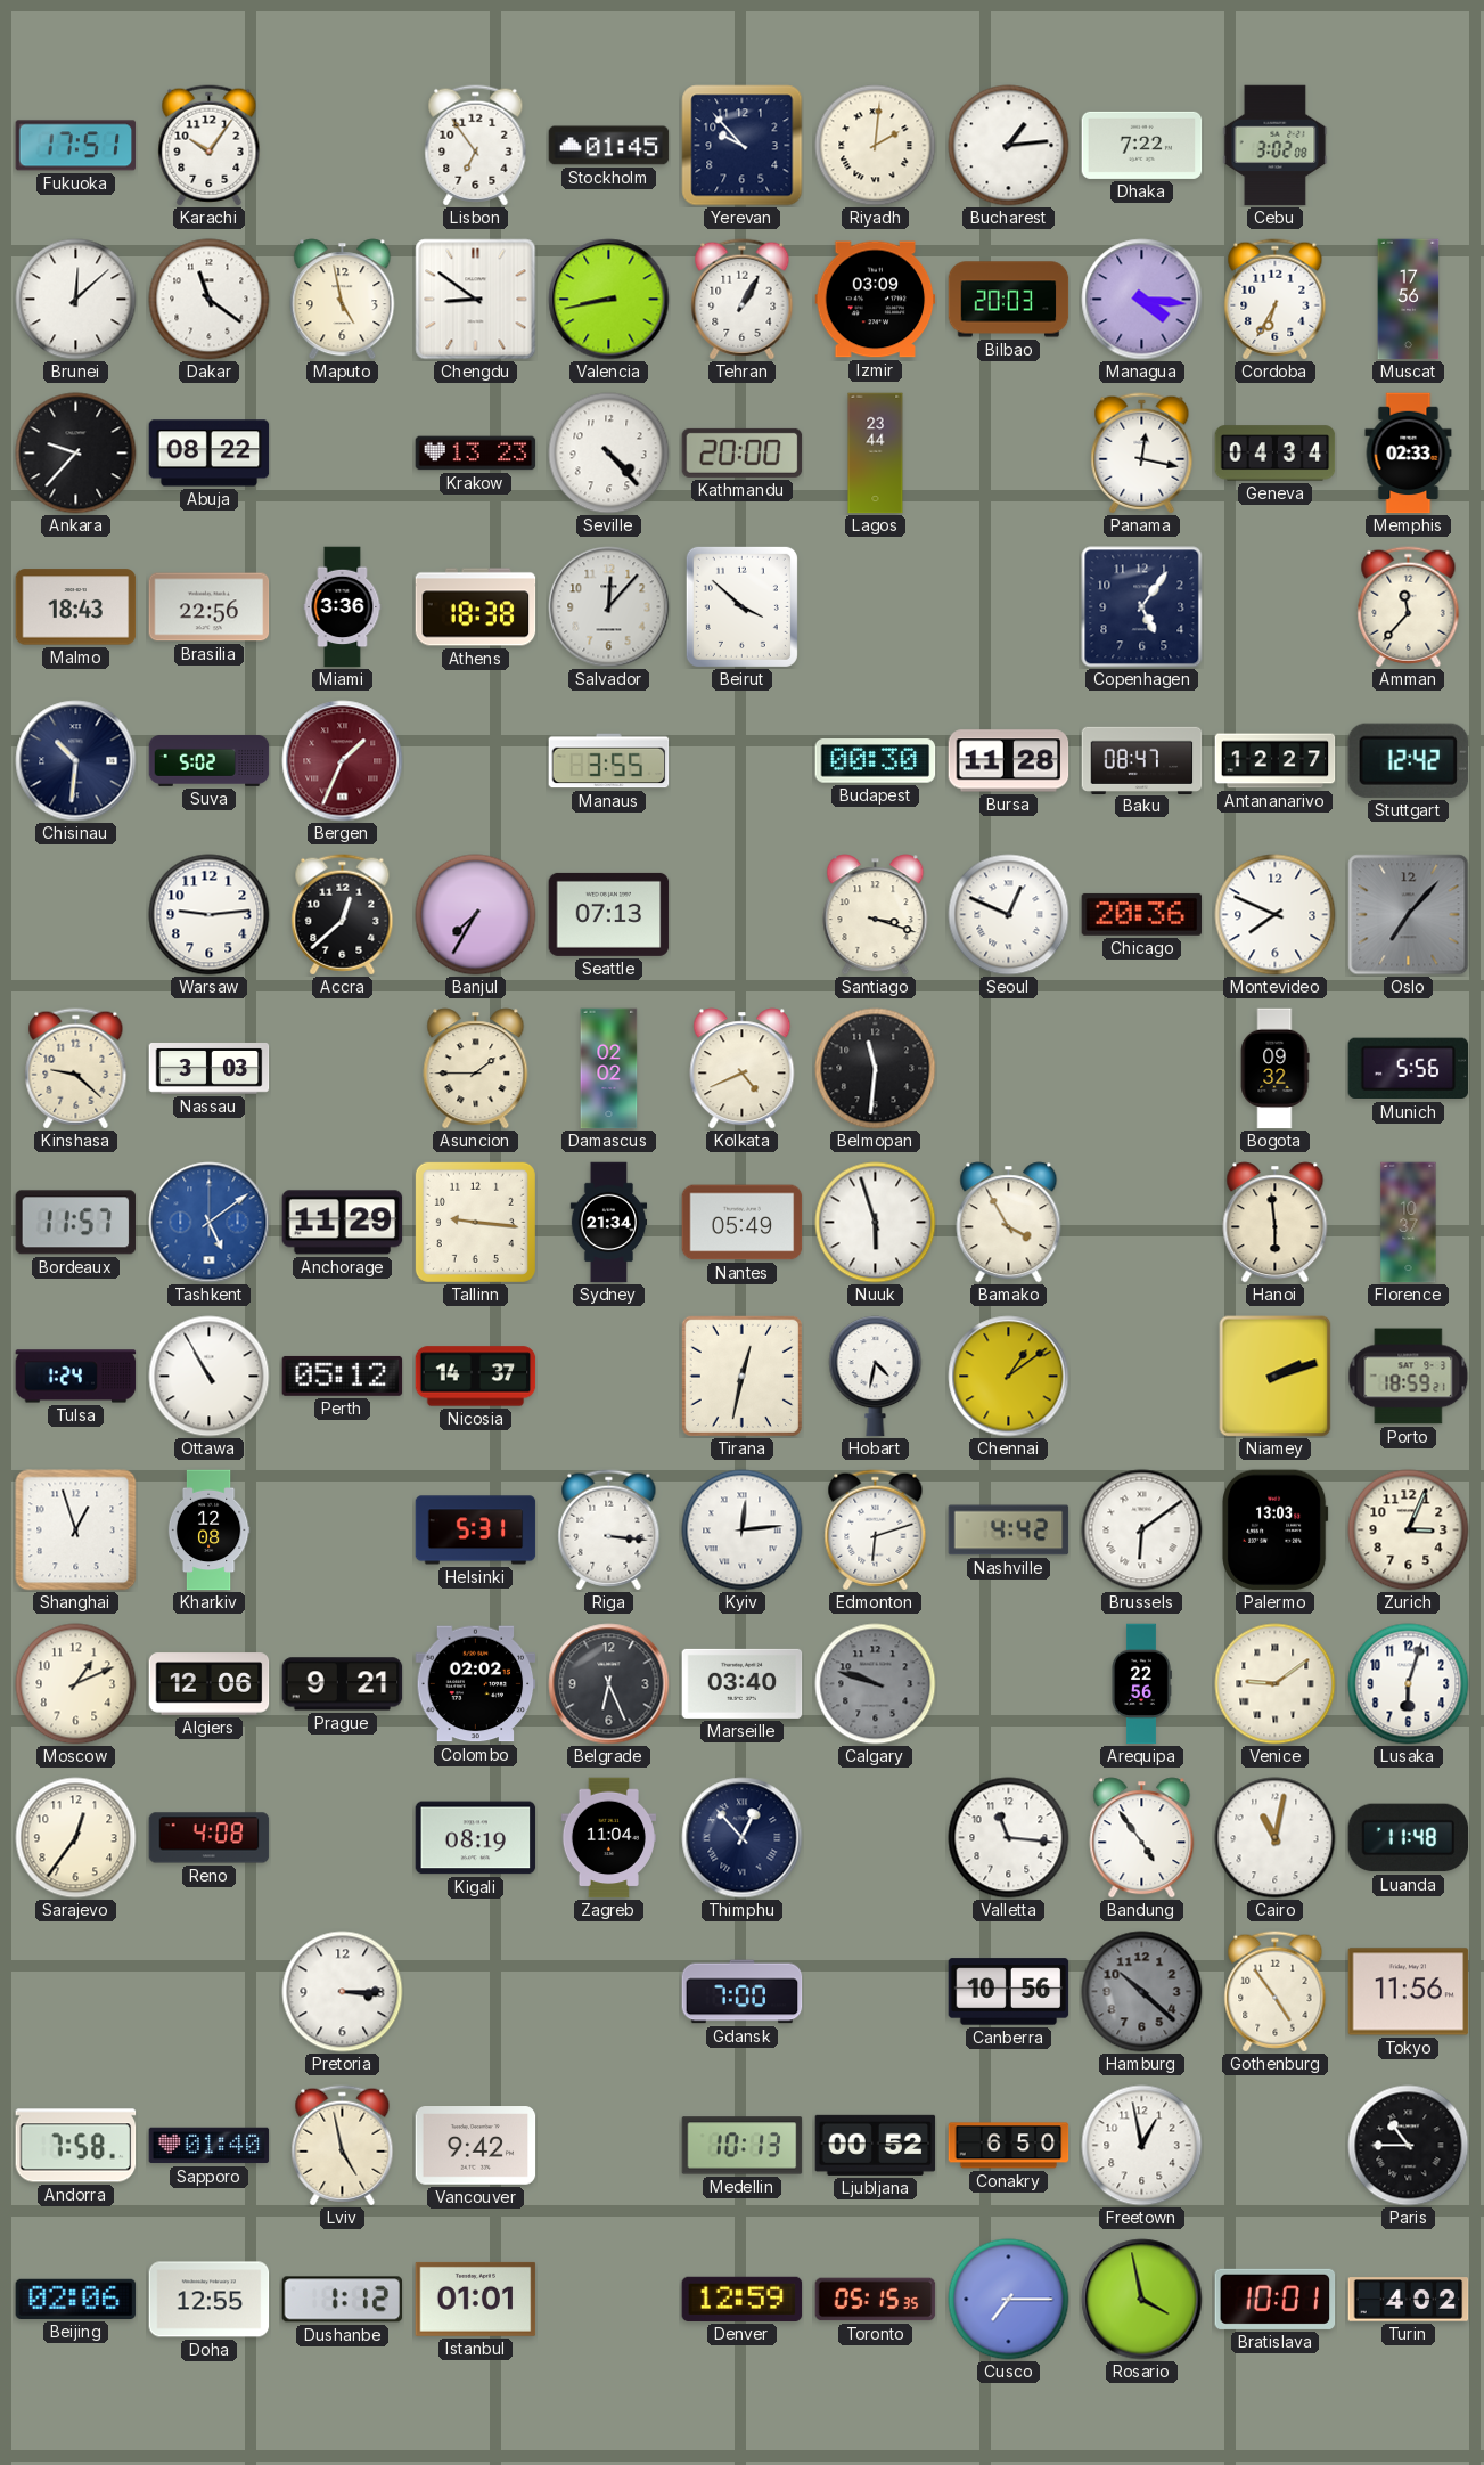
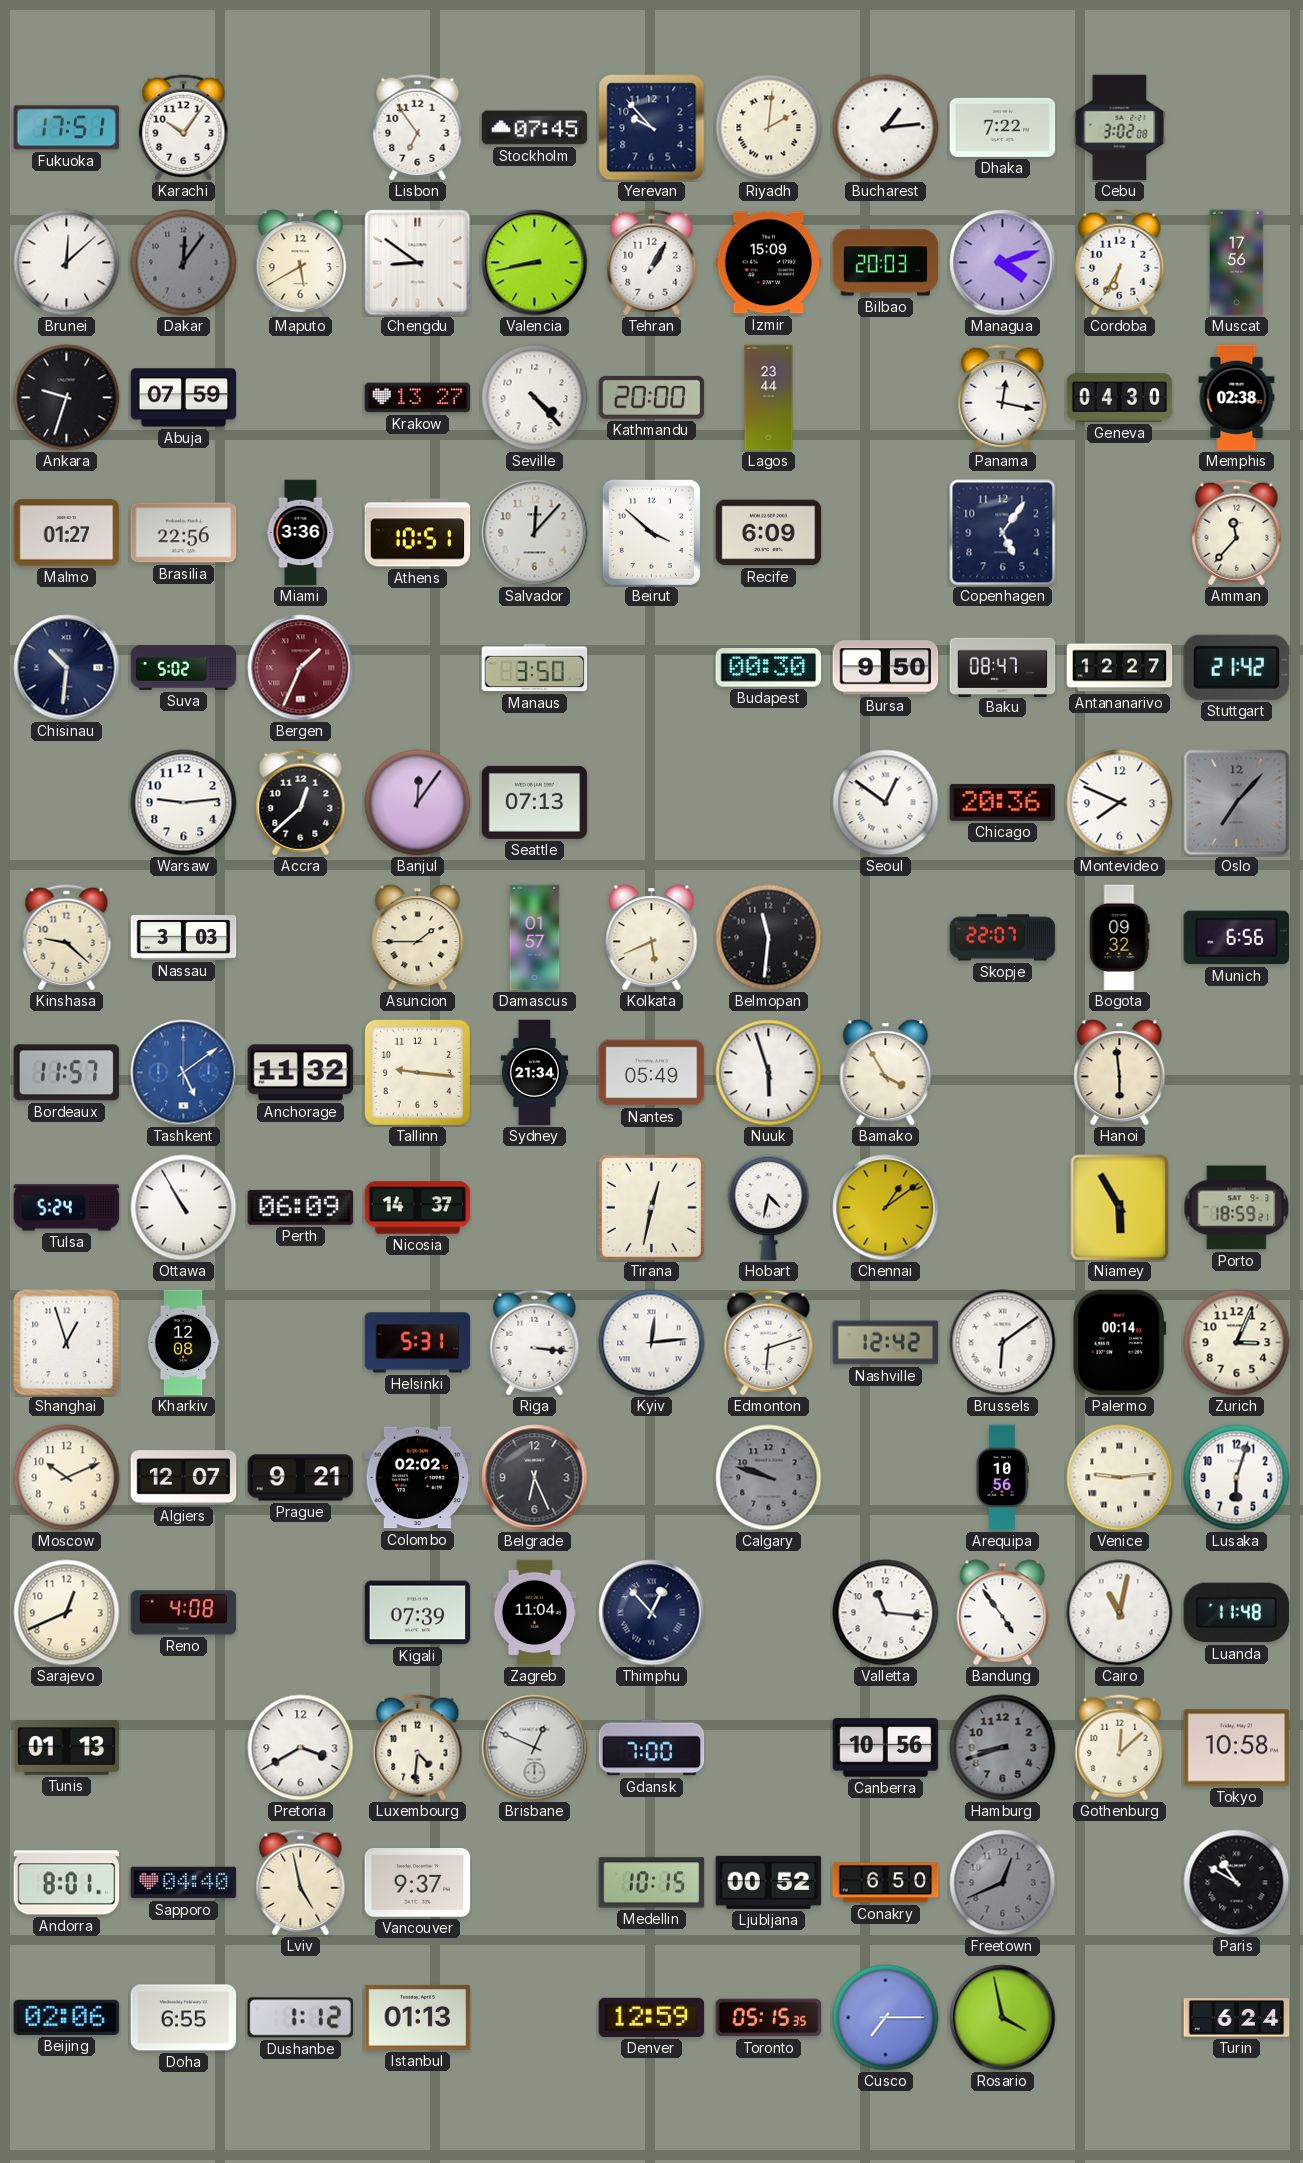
Stockholm: 01:45 -> 07:45 (535, 128)
Dakar: 11:21 -> 12:06 (184, 263)
Dakar dial: white -> grey (184, 263)
Maputo: 4:58 -> 5:40 (301, 263)
Izmir: 03:09 -> 15:09 (769, 263)
Managua: 4:16 -> 4:12 (1003, 263)
Ankara: 9:37 -> 9:33 (67, 398)
Abuja: 08:22 -> 07:59 (184, 398)
Krakow: 13:23 -> 13:27 (418, 398)
Geneva: 04:34 -> 04:30 (1120, 398)
Memphis: 02:33 -> 02:38 (1237, 398)
Malmo: 18:43 -> 01:27 (67, 533)
Athens: 18:38 -> 10:51 (418, 533)
Recife: none -> 6:09 (769, 533)
Manaus: 3:55 -> 3:50 (535, 668)
Bursa: 11:28 -> 9:50 (886, 668)
Stuttgart: 12:42 -> 21:42 (1236, 667)
Banjul: 7:35 -> 12:06 (418, 803)
Santiago: 3:18 -> none (876, 915)
Seoul: 12:49 -> 12:51 (886, 803)
Damascus: 02:02 -> 01:57 (535, 938)
Kolkata: 4:41 -> 5:41 (652, 938)
Skopje: none -> 22:07 (1003, 938)
Munich: 5:56 -> 6:56 (1237, 938)
Anchorage: 11:29 -> 11:32 (301, 1073)
Florence: 10:37 -> none (1409, 1223)
Tulsa: 1:24 -> 5:24 (67, 1208)
Perth: 05:12 -> 06:09 (301, 1207)
Niamey: 2:12 -> 5:55 (1120, 1208)
Nashville: 4:42 -> 12:42 (886, 1343)
Palermo: 13:03 -> 00:14 (1120, 1343)
Moscow: 1:11 -> 10:11 (67, 1478)
Algiers: 12:06 -> 12:07 (184, 1478)
Marseille: 03:40 -> none (743, 1683)
Arequipa: 22:56 -> 10:56 (1002, 1478)
Venice: 9:09 -> 9:14 (1120, 1478)
Sarajevo: 12:36 -> 12:41 (67, 1613)
Kigali: 08:19 -> 07:39 (418, 1613)
Tunis: none -> 01:13 (67, 1748)
Pretoria: 3:15 -> 3:40 (301, 1748)
Luxembourg: none -> 4:31 (418, 1748)
Brisbane: none -> 12:49 (535, 1748)
Hamburg: 10:22 -> 8:42 (1003, 1748)
Gothenburg: 4:54 -> 12:08 (1120, 1748)
Tokyo: 11:56 -> 10:58 (1237, 1748)
Andorra: 7:58 -> 8:01 (67, 1883)
Sapporo: 01:40 -> 04:40 (184, 1883)
Vancouver: 9:42 -> 9:37 (418, 1883)
Medellin: 10:13 -> 10:15 (652, 1883)
Freetown: 12:58 -> 12:41 (1003, 1883)
Freetown dial: white -> grey (1003, 1883)
Paris: 10:45 -> 10:50 (1237, 1883)
Doha: 12:55 -> 6:55 (184, 2018)
Istanbul: 01:01 -> 01:13 (418, 2017)
Bratislava: 10:01 -> none (1276, 2299)
Turin: 4:02 -> 6:24 (1237, 2018)
